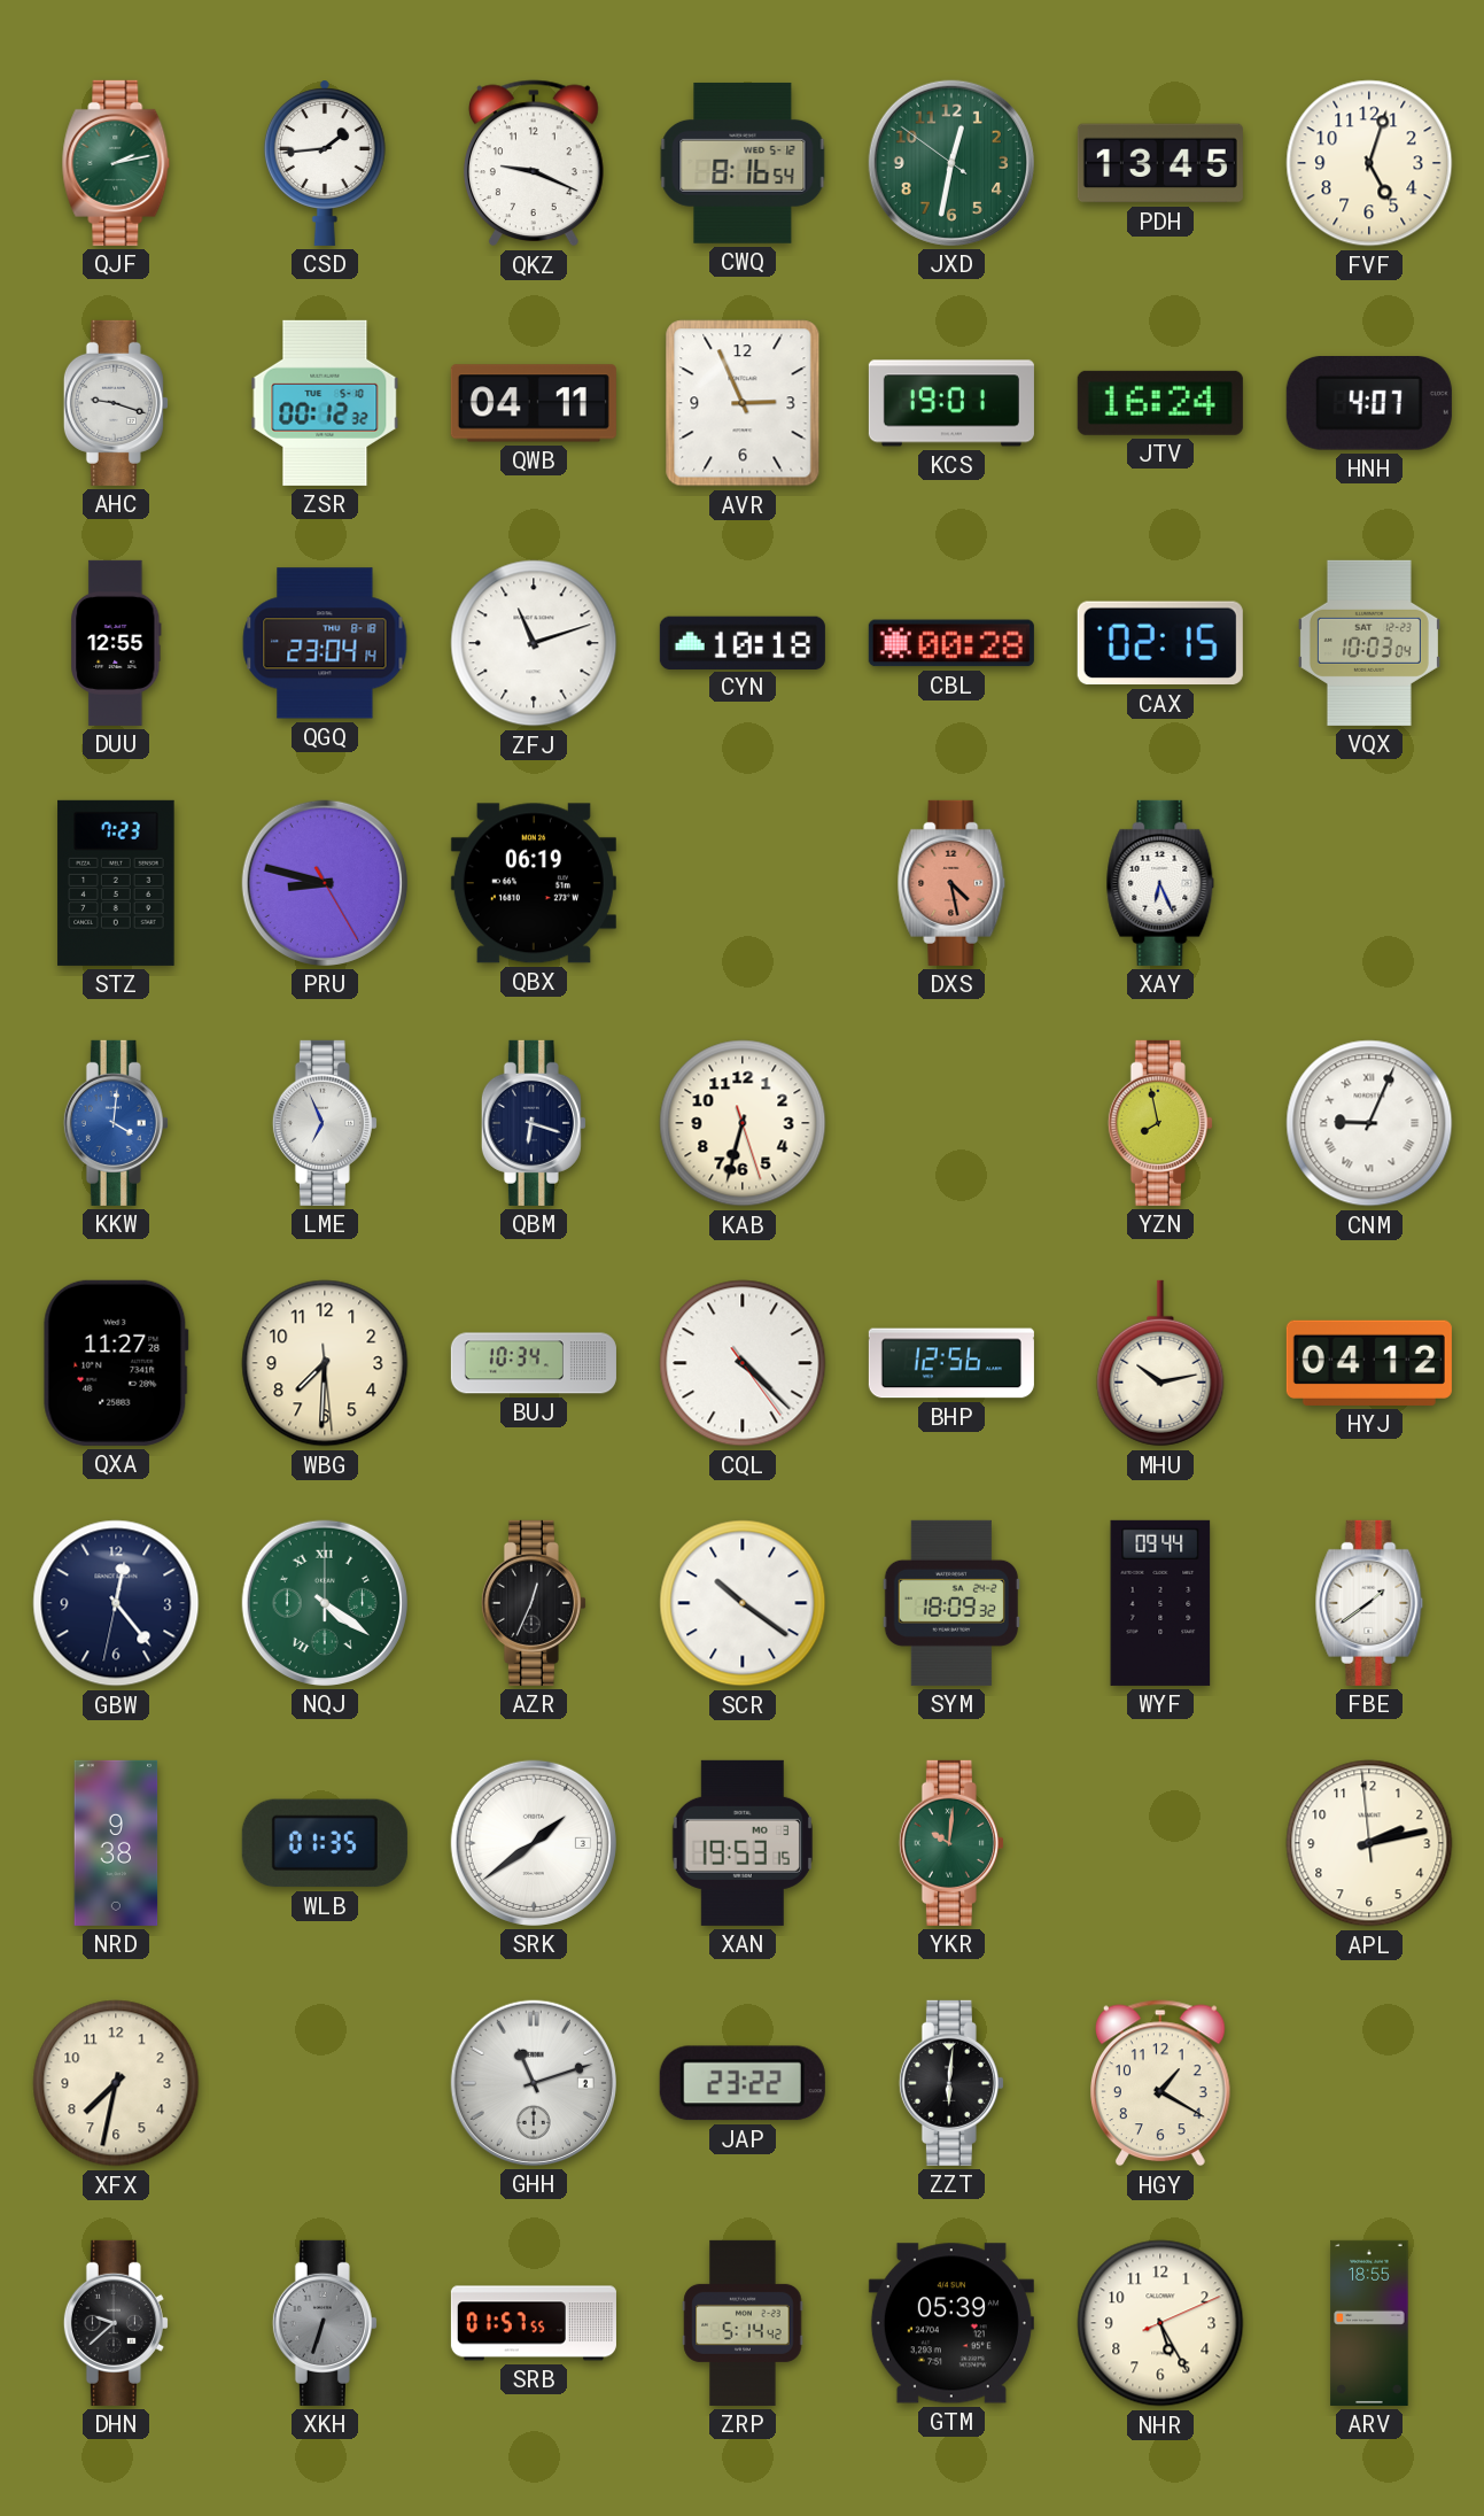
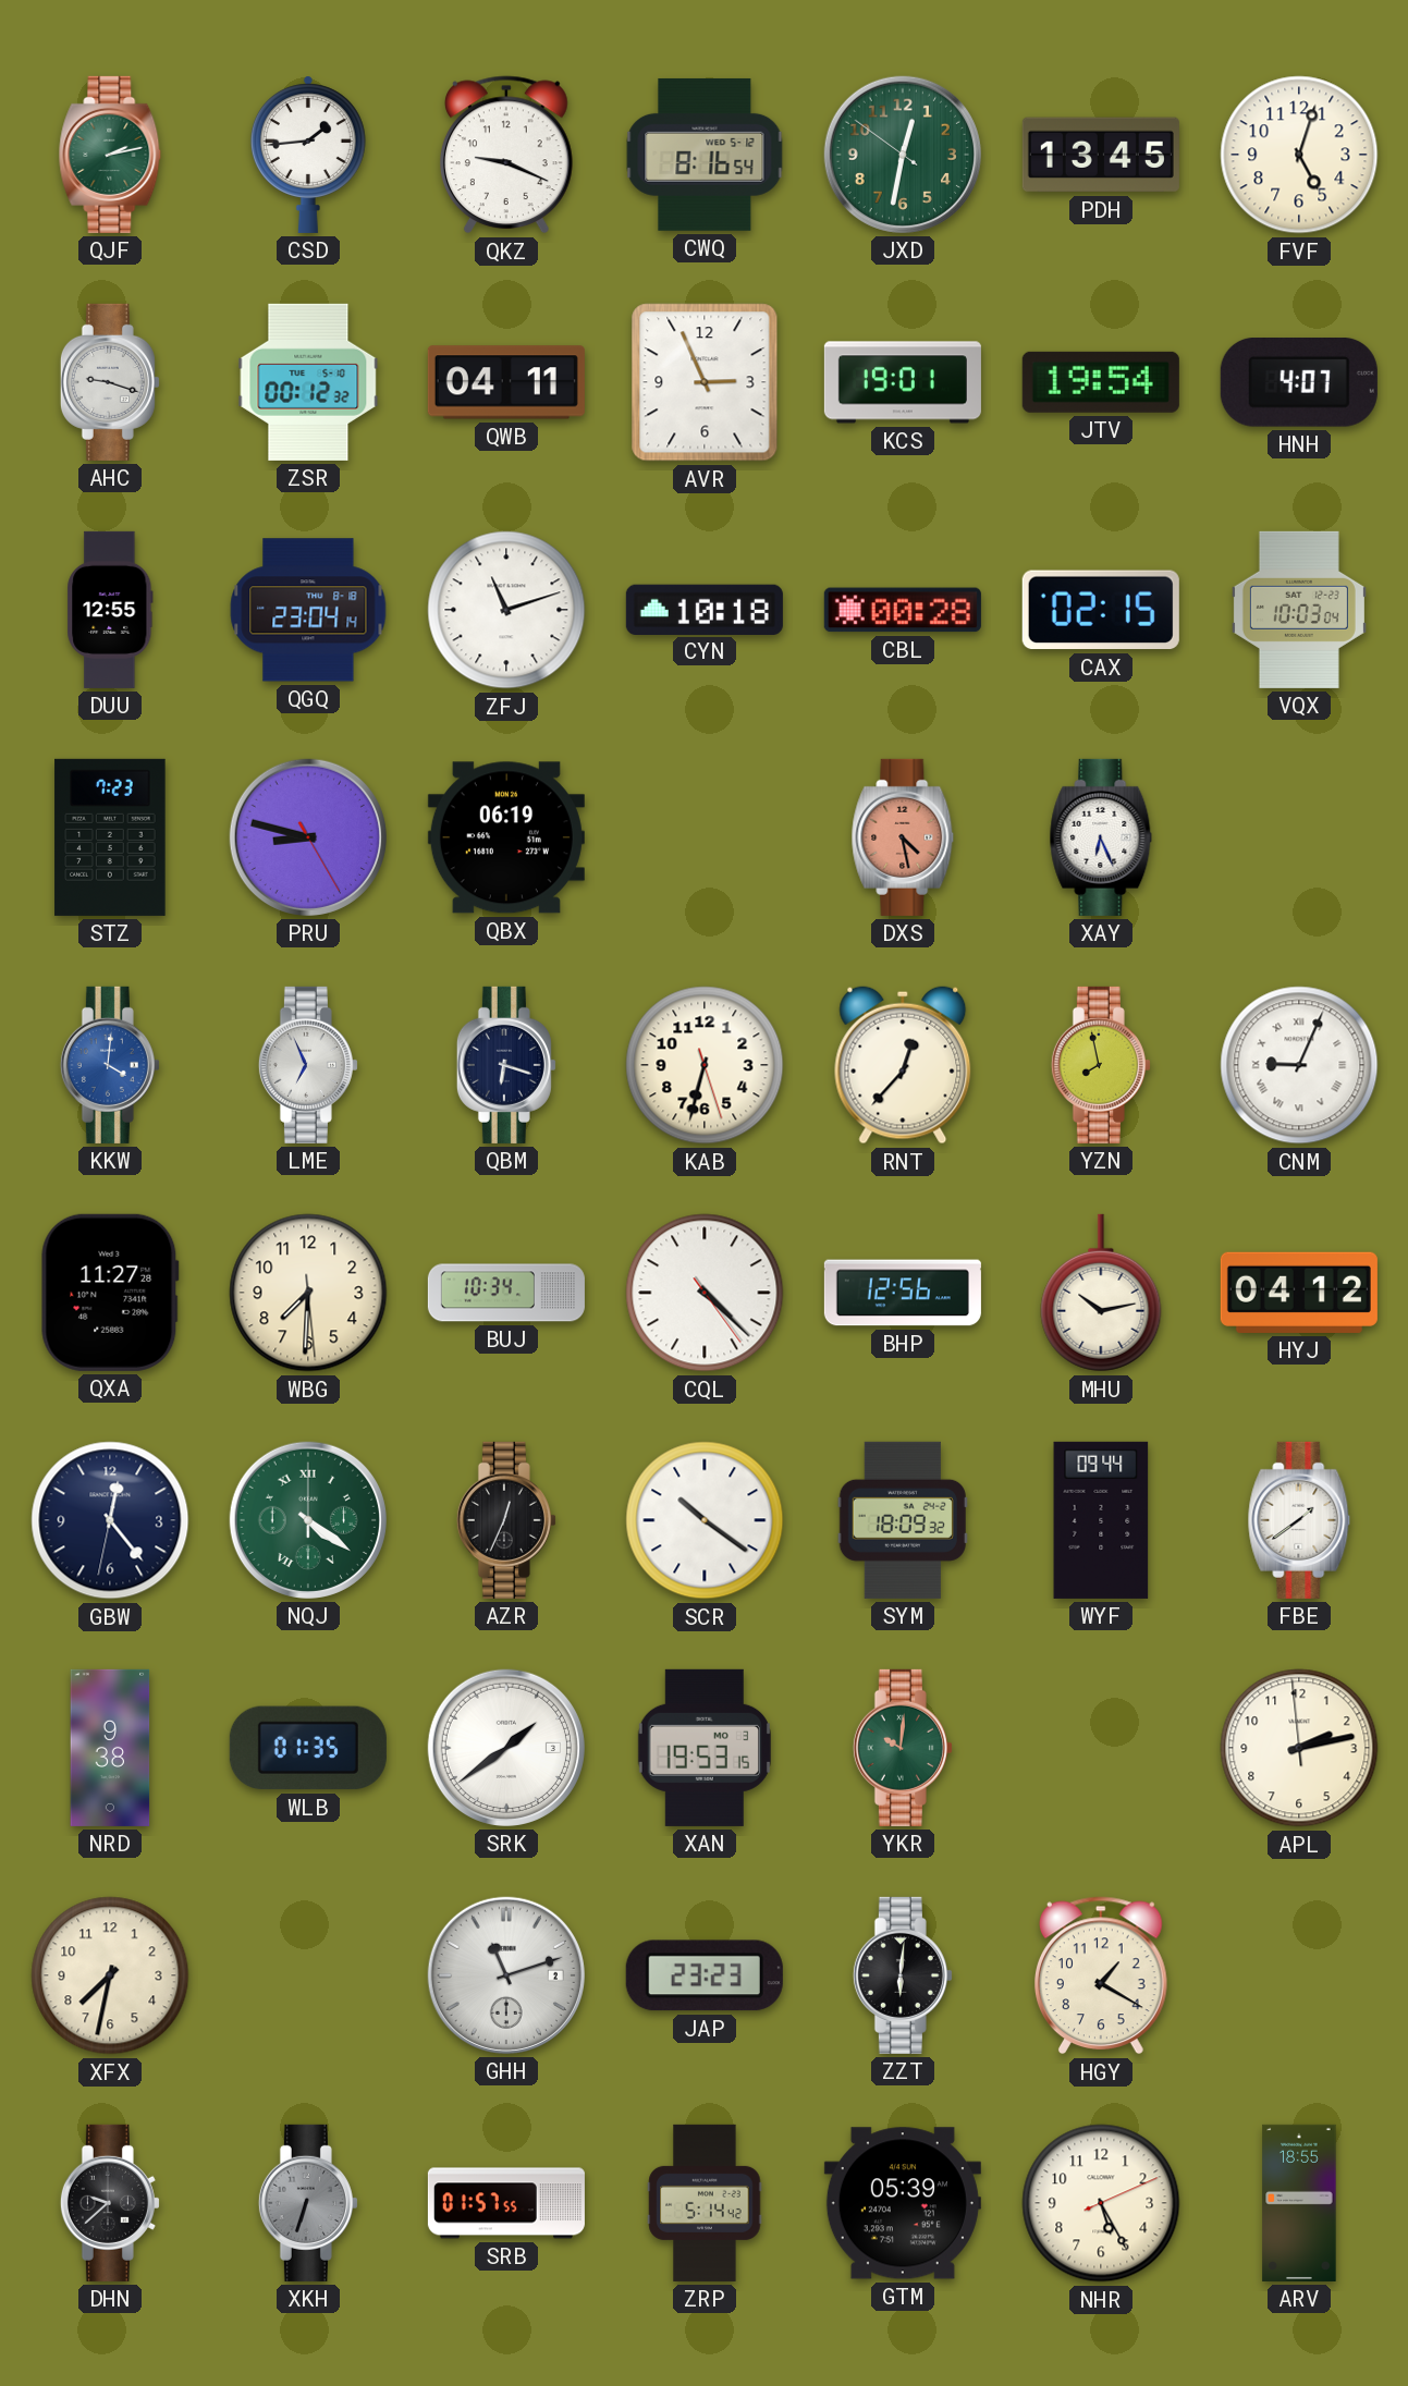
JTV: 16:24 -> 19:54 (1101, 382)
RNT: none -> 12:37 (903, 1065)
JAP: 23:22 -> 23:23 (705, 1975)
